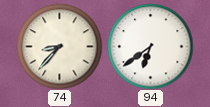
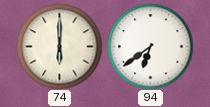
74: 8:37 -> 6:00 (59, 46)
